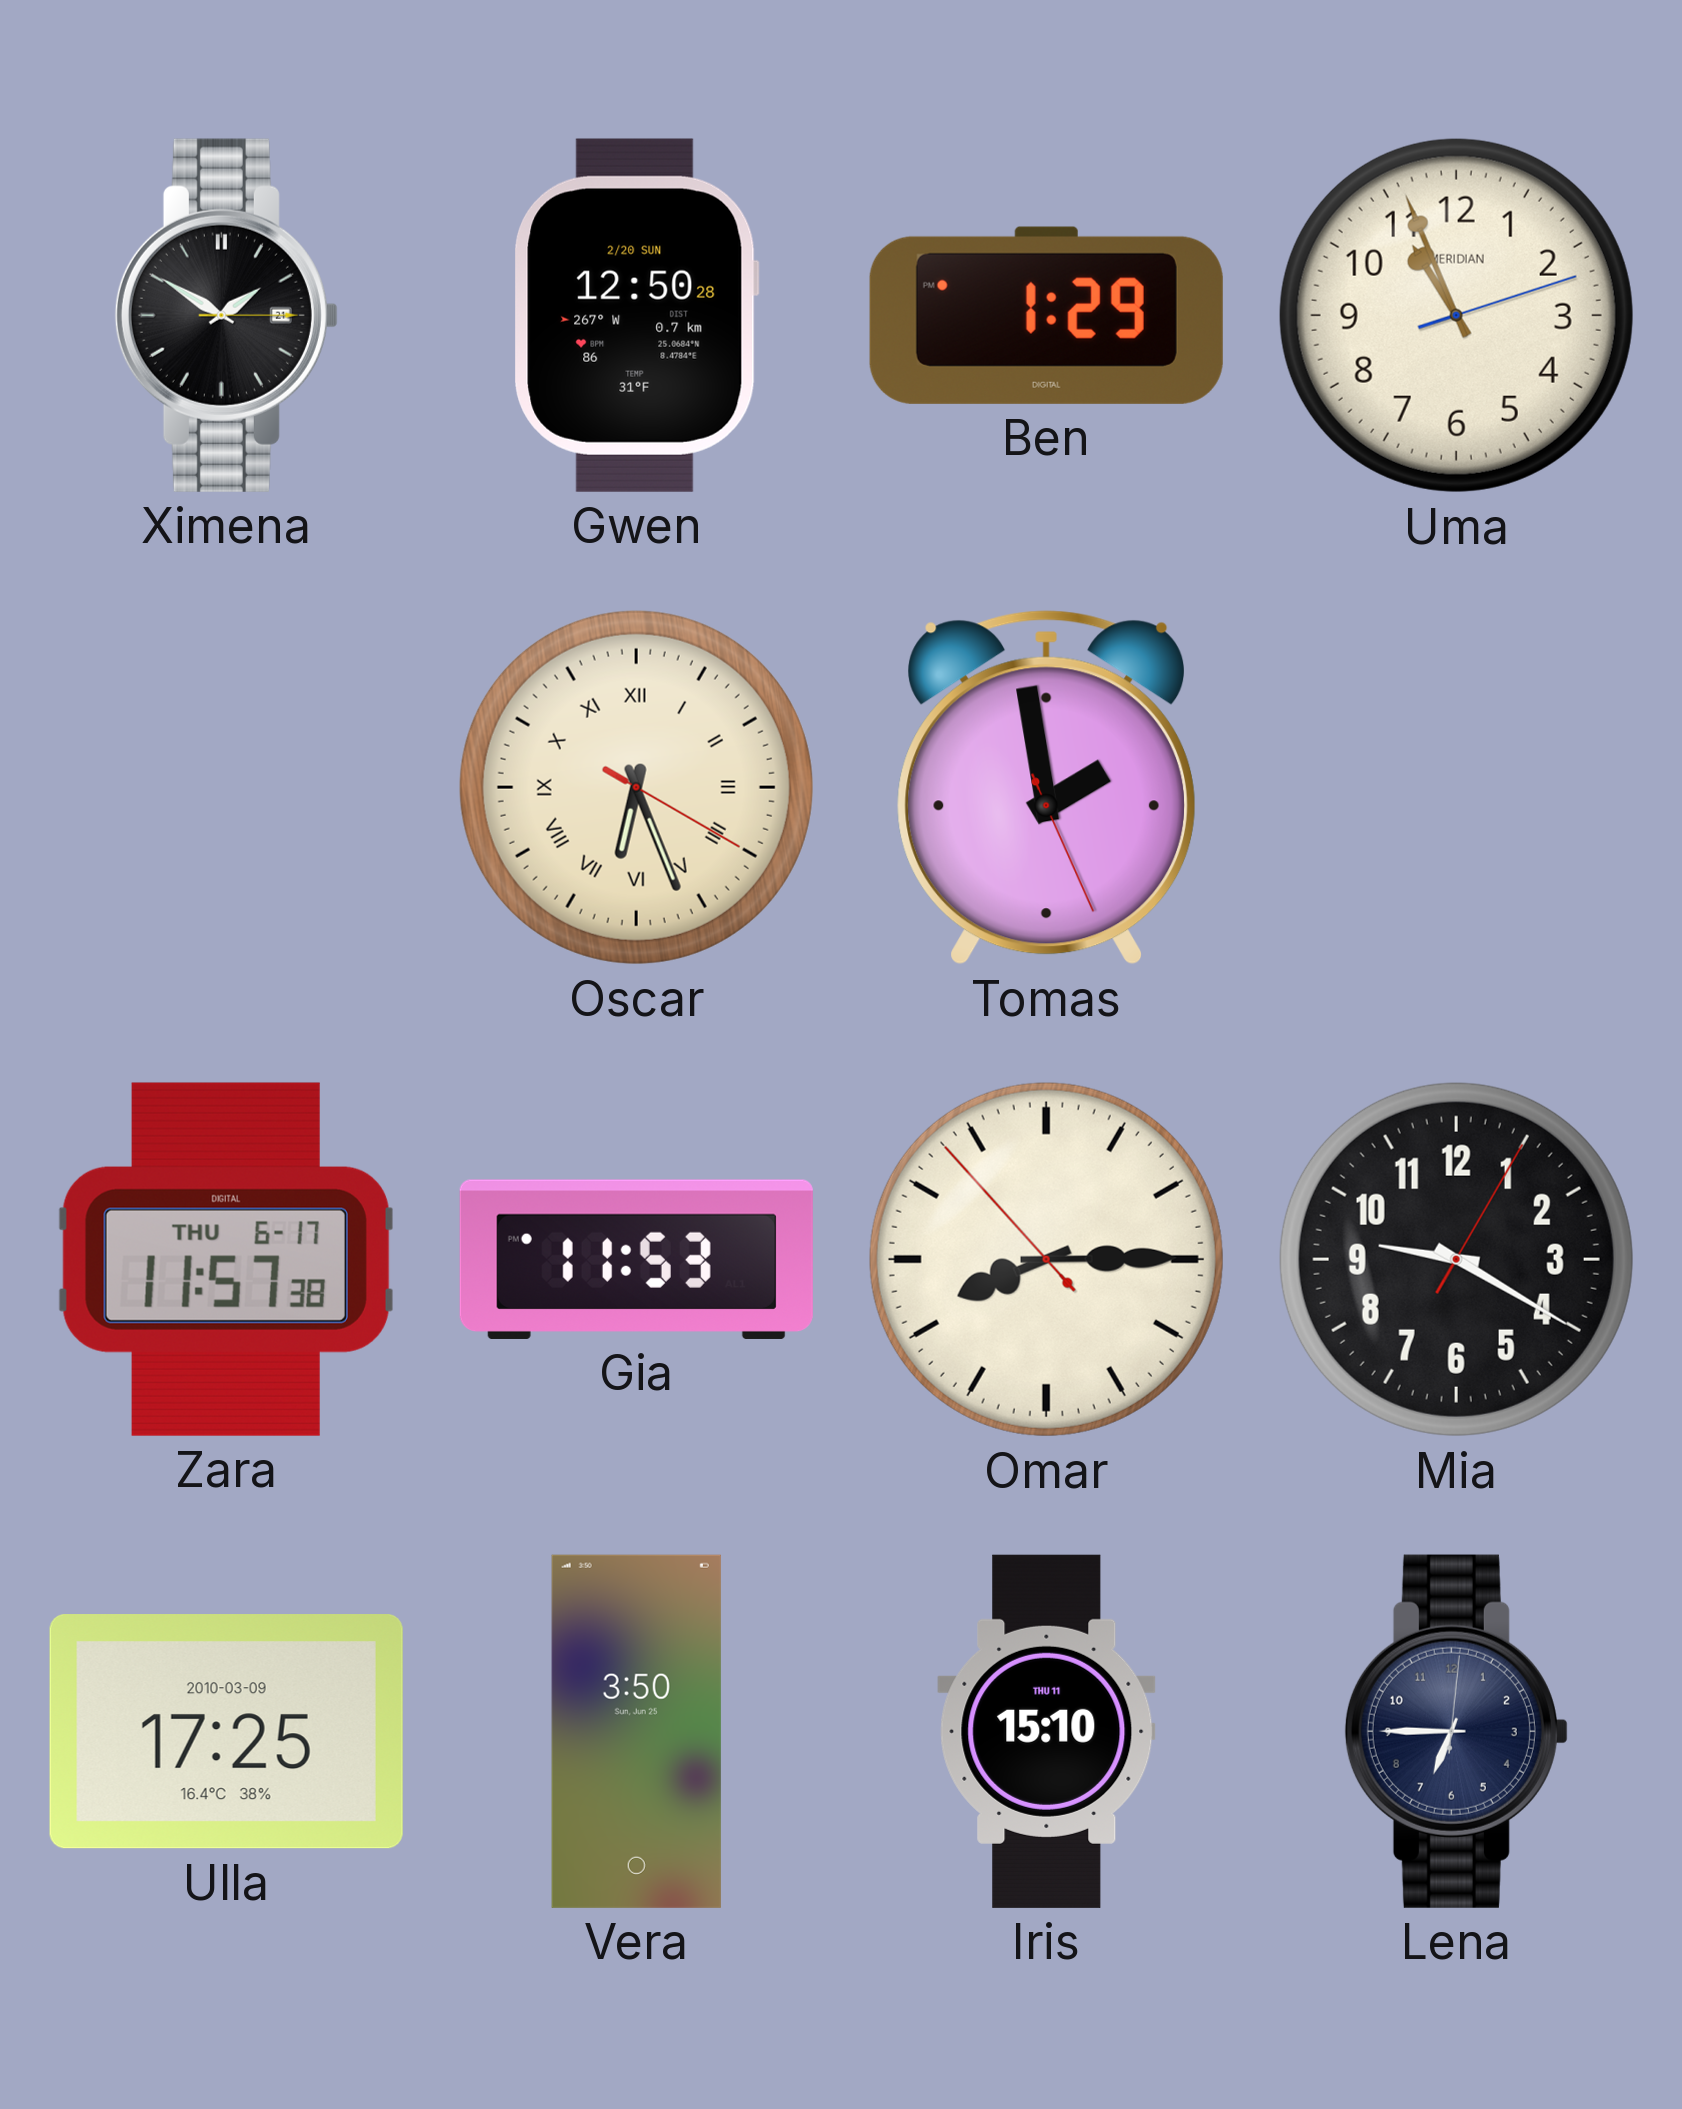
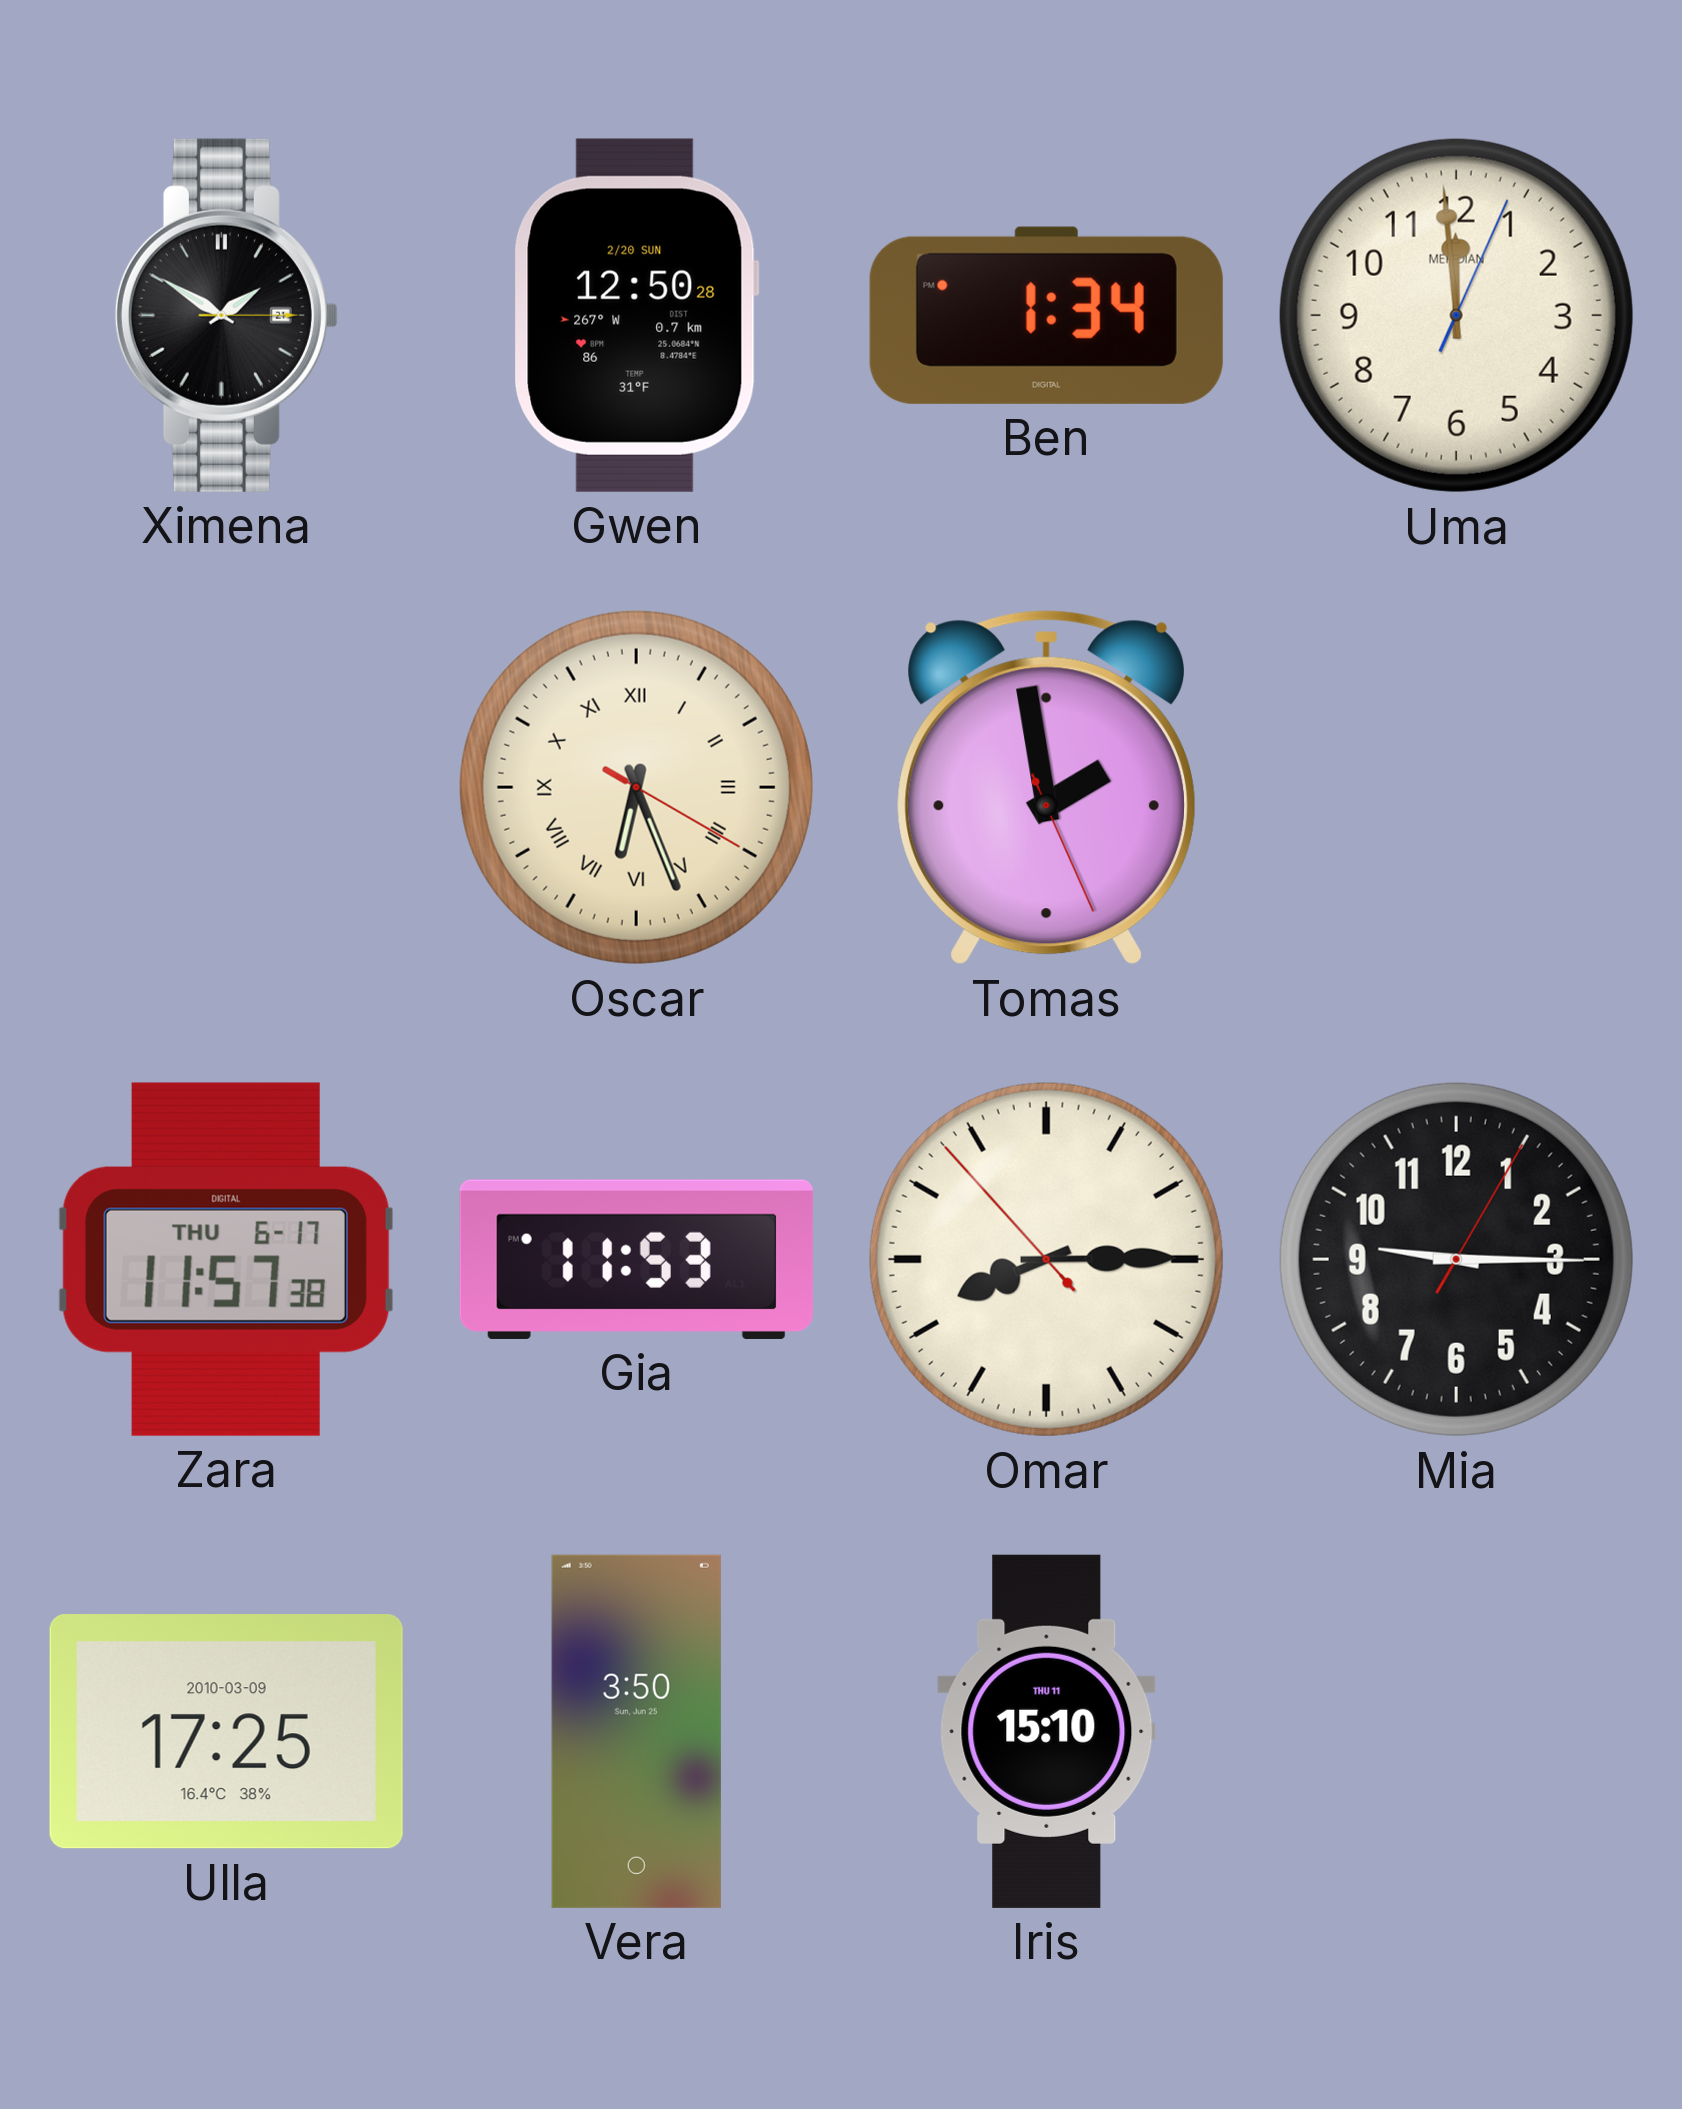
Ben: 1:29 -> 1:34 (1046, 315)
Uma: 10:56 -> 11:59 (1456, 315)
Mia: 9:20 -> 9:15 (1456, 1259)
Lena: 6:45 -> none (1456, 1731)
